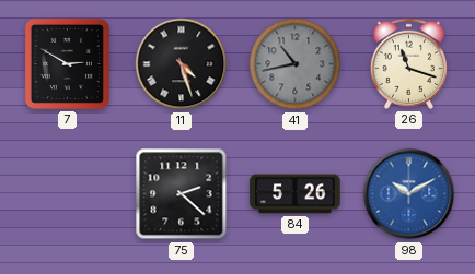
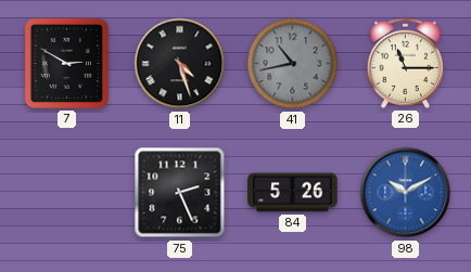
26: 11:18 -> 11:15 (405, 63)
75: 2:22 -> 2:26 (180, 193)
